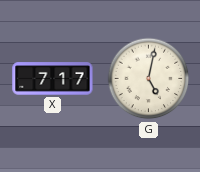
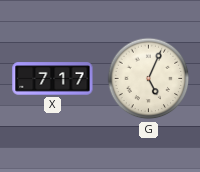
G: 5:02 -> 5:04 (149, 79)
